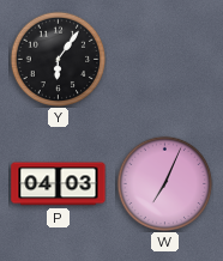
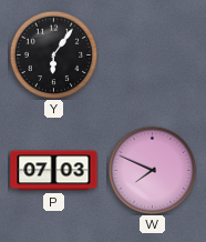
P: 04:03 -> 07:03 (54, 171)
W: 7:04 -> 7:49 (152, 170)
